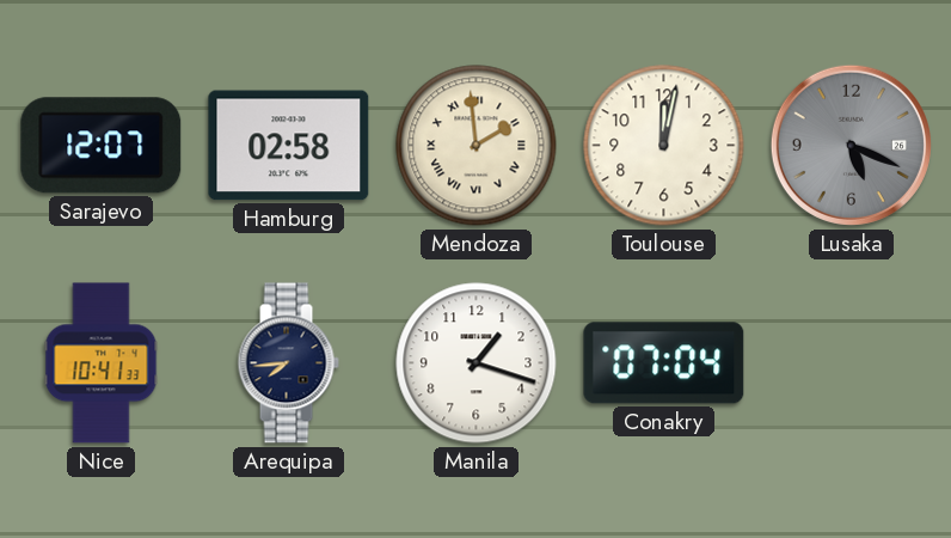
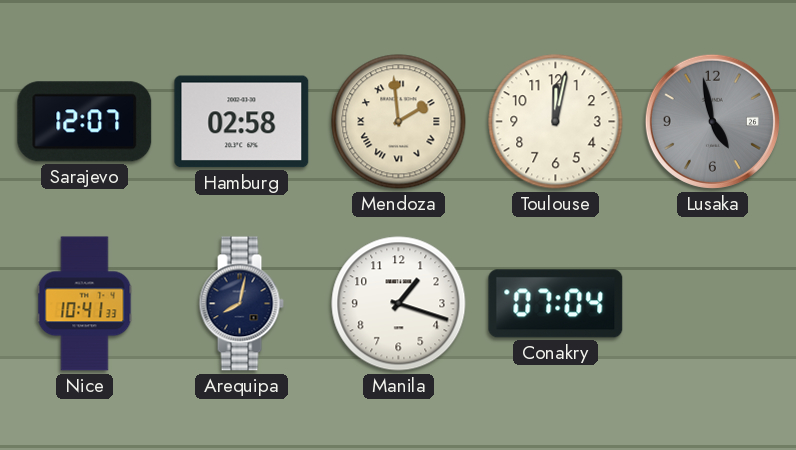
Lusaka: 5:19 -> 4:58 (712, 121)
Arequipa: 7:44 -> 8:02 (241, 304)
